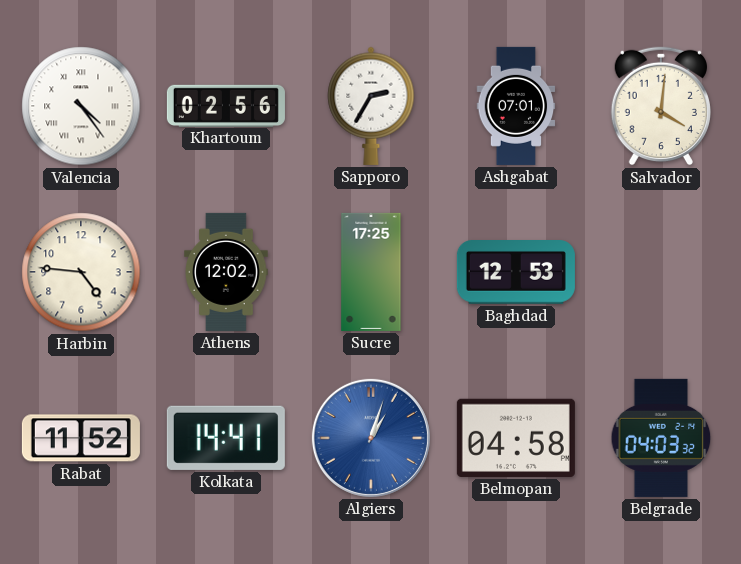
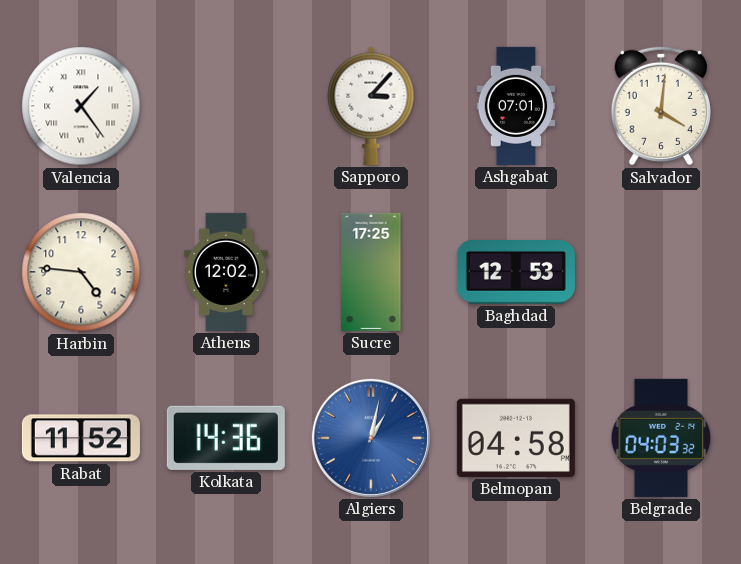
Valencia: 4:24 -> 1:24 (81, 106)
Khartoum: 02:56 -> none (226, 105)
Sapporo: 2:35 -> 3:07 (371, 106)
Kolkata: 14:41 -> 14:36 (226, 438)
Algiers: 1:03 -> 1:02 (371, 438)
